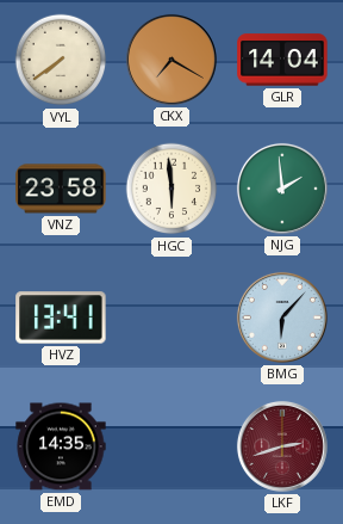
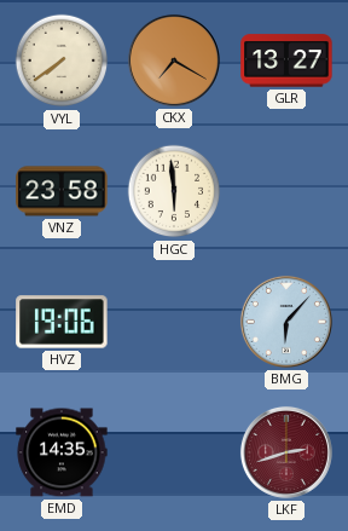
GLR: 14:04 -> 13:27 (286, 60)
NJG: 1:59 -> none (282, 189)
HVZ: 13:41 -> 19:06 (62, 322)
